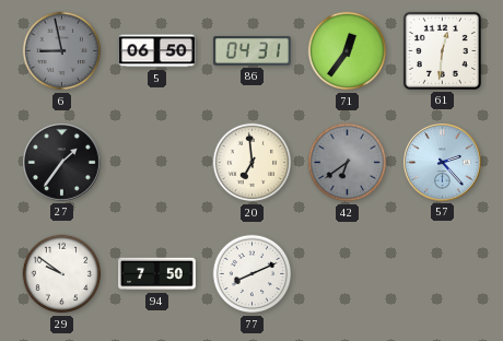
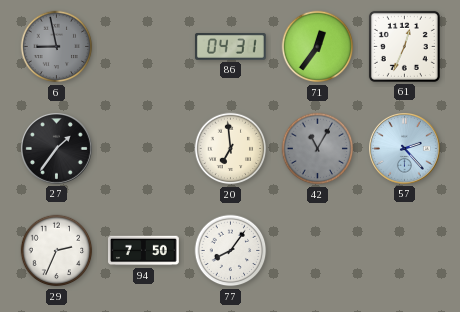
5: 06:50 -> none (157, 51)
61: 12:31 -> 12:34 (404, 46)
42: 6:39 -> 11:05 (318, 149)
29: 9:51 -> 2:34 (57, 251)
77: 8:11 -> 8:06 (231, 251)
